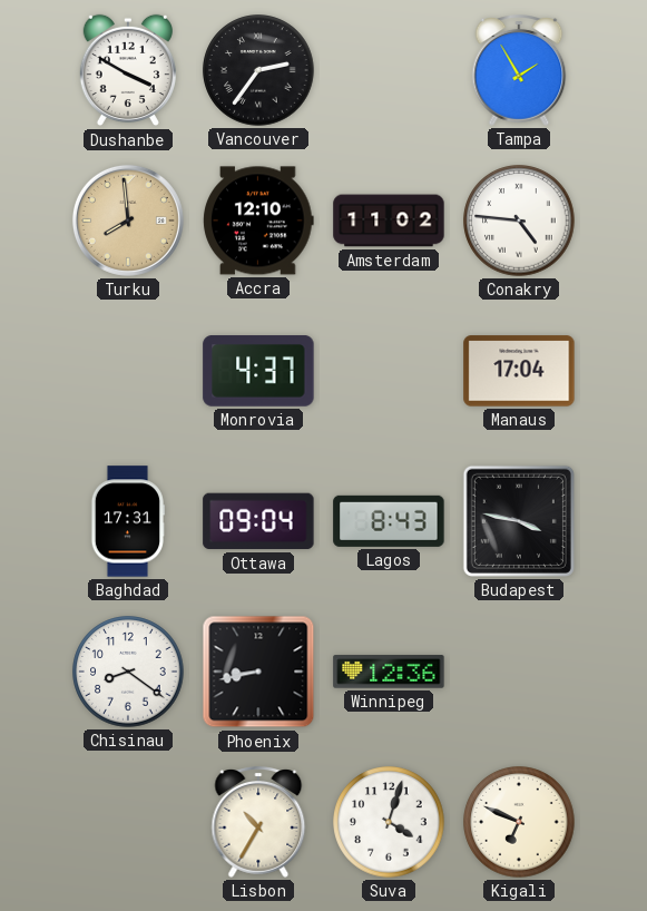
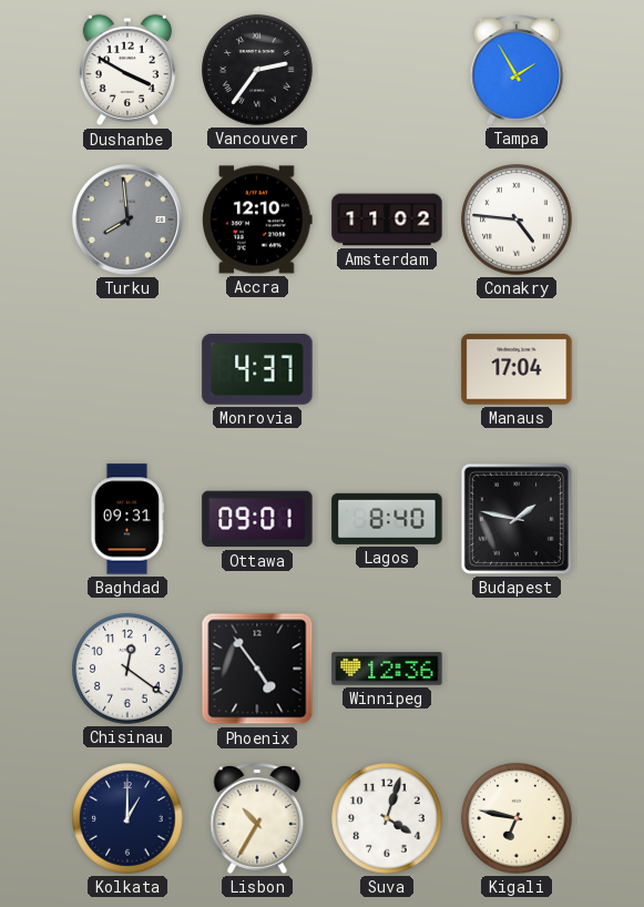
Turku dial: champagne -> grey (127, 220)
Baghdad: 17:31 -> 09:31 (126, 519)
Ottawa: 09:04 -> 09:01 (257, 519)
Lagos: 8:43 -> 8:40 (387, 519)
Budapest: 3:47 -> 1:47 (517, 519)
Chisinau: 8:21 -> 12:21 (127, 669)
Phoenix: 8:43 -> 4:54 (257, 669)
Kolkata: none -> 1:00 (127, 818)
Kigali: 6:49 -> 6:47 (517, 818)
